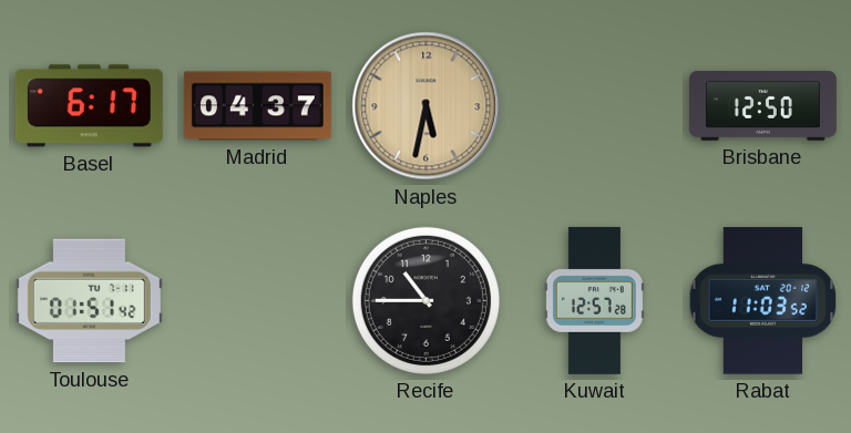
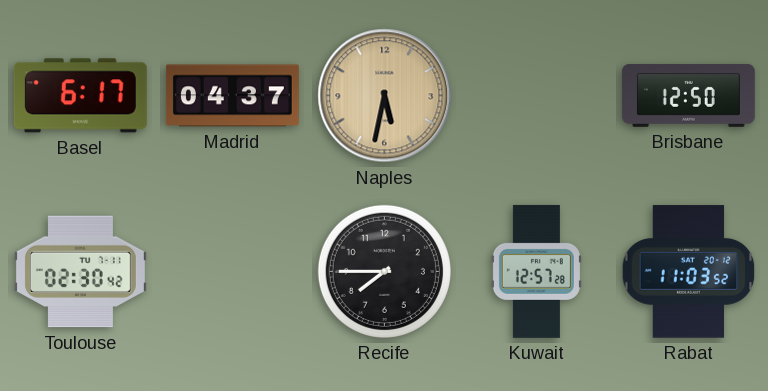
Toulouse: 01:51 -> 02:30 (80, 272)
Recife: 10:45 -> 7:45 (384, 271)
